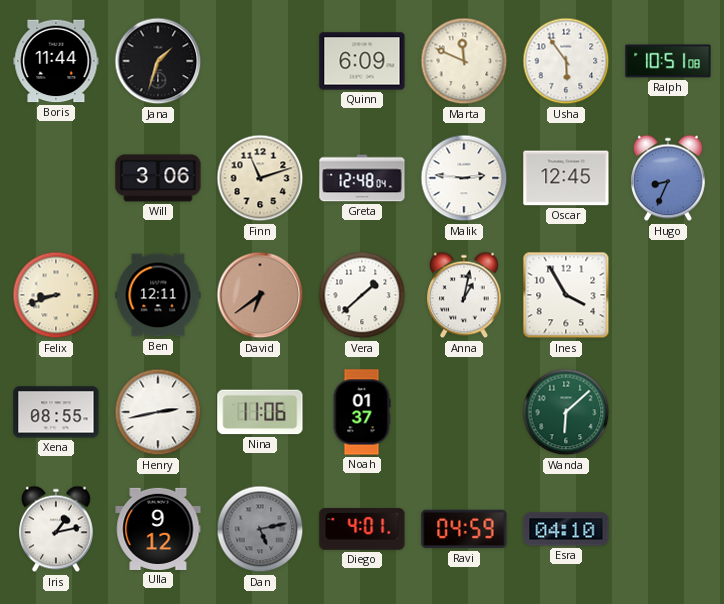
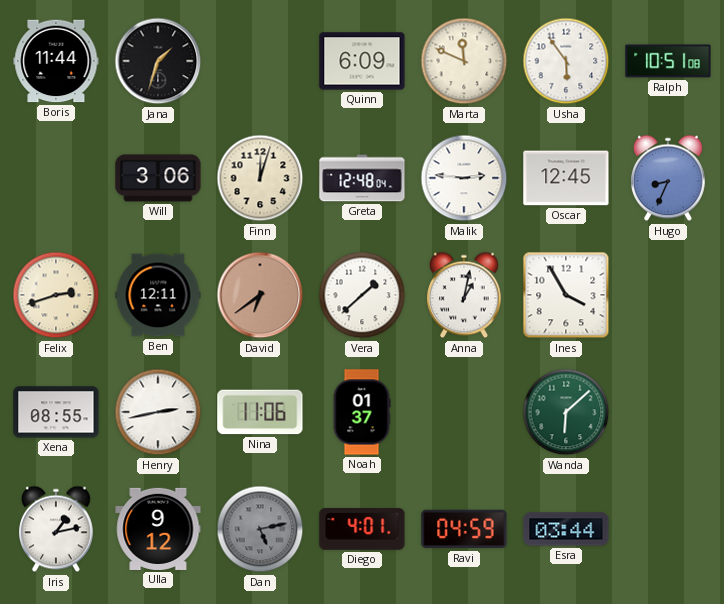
Finn: 11:12 -> 12:03 (260, 178)
Felix: 8:42 -> 2:42 (56, 295)
Esra: 04:10 -> 03:44 (566, 529)
